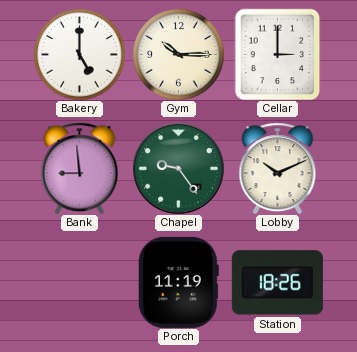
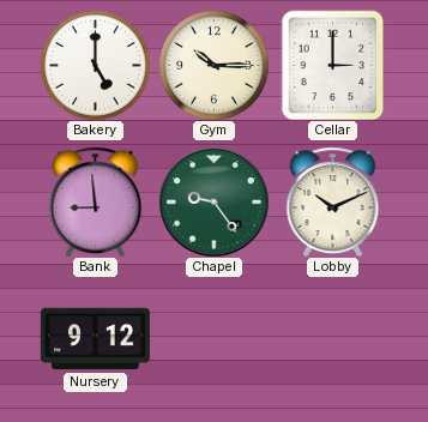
Nursery: none -> 9:12 (95, 339)
Porch: 11:19 -> none (178, 282)
Station: 18:26 -> none (277, 283)
